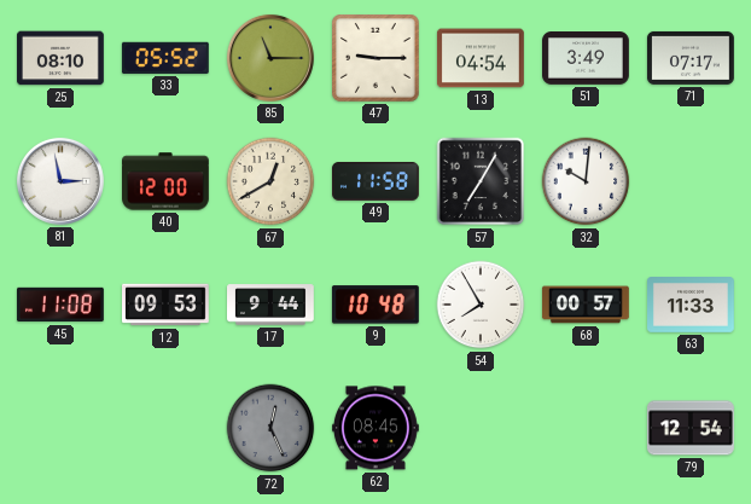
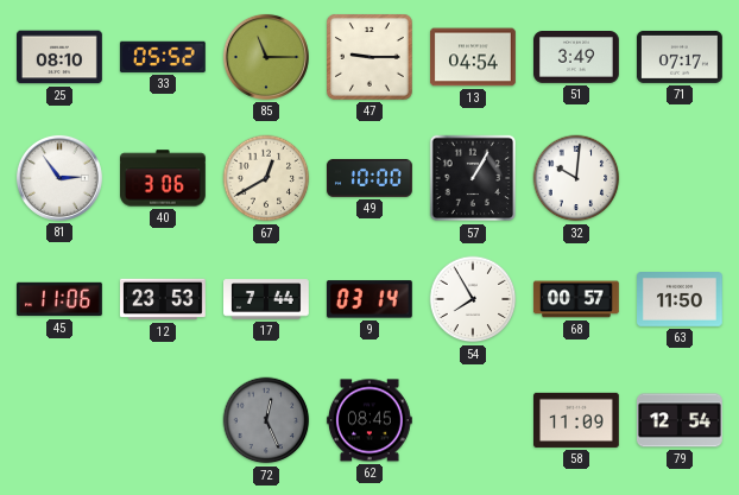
81: 2:58 -> 2:54 (59, 178)
40: 12:00 -> 3:06 (164, 178)
49: 11:58 -> 10:00 (369, 178)
57: 7:05 -> 1:05 (473, 178)
45: 11:08 -> 11:06 (59, 299)
12: 09:53 -> 23:53 (164, 299)
17: 9:44 -> 7:44 (267, 299)
9: 10:48 -> 03:14 (369, 299)
63: 11:33 -> 11:50 (681, 300)
58: none -> 11:09 (577, 420)
